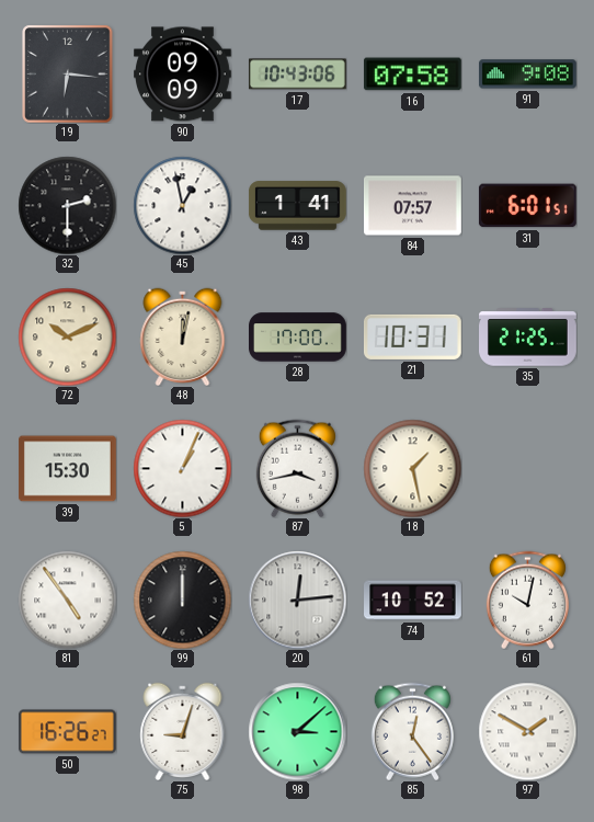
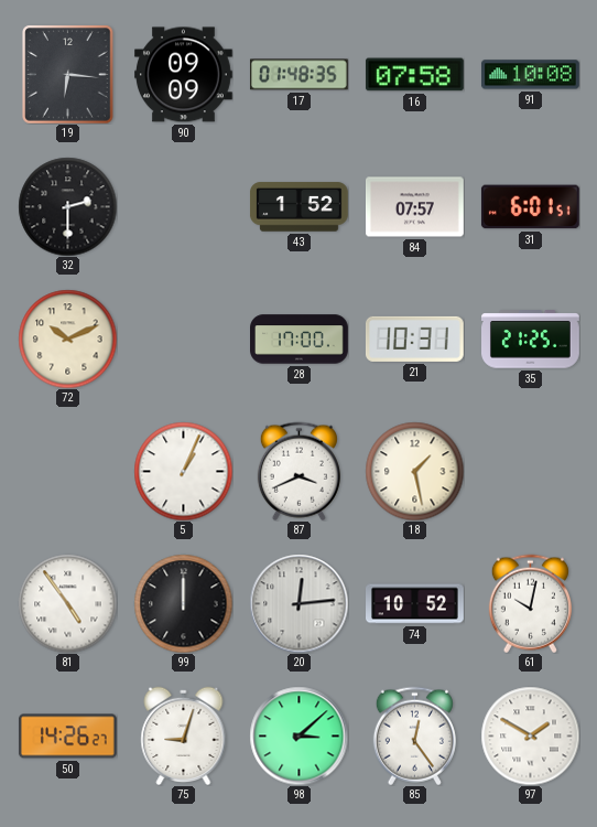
17: 10:43 -> 01:48 (298, 75)
91: 9:08 -> 10:08 (530, 75)
45: 12:58 -> none (182, 205)
43: 1:41 -> 1:52 (298, 207)
48: 12:02 -> none (183, 336)
39: 15:30 -> none (68, 469)
87: 3:43 -> 3:41 (298, 471)
50: 16:26 -> 14:26 (67, 737)
